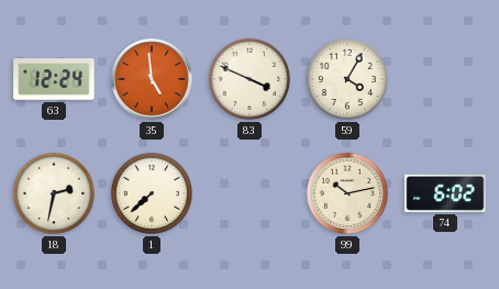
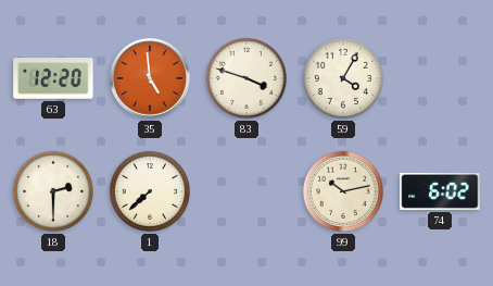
63: 12:24 -> 12:20 (53, 78)
83: 3:49 -> 3:48 (246, 78)
18: 2:32 -> 2:30 (53, 191)
